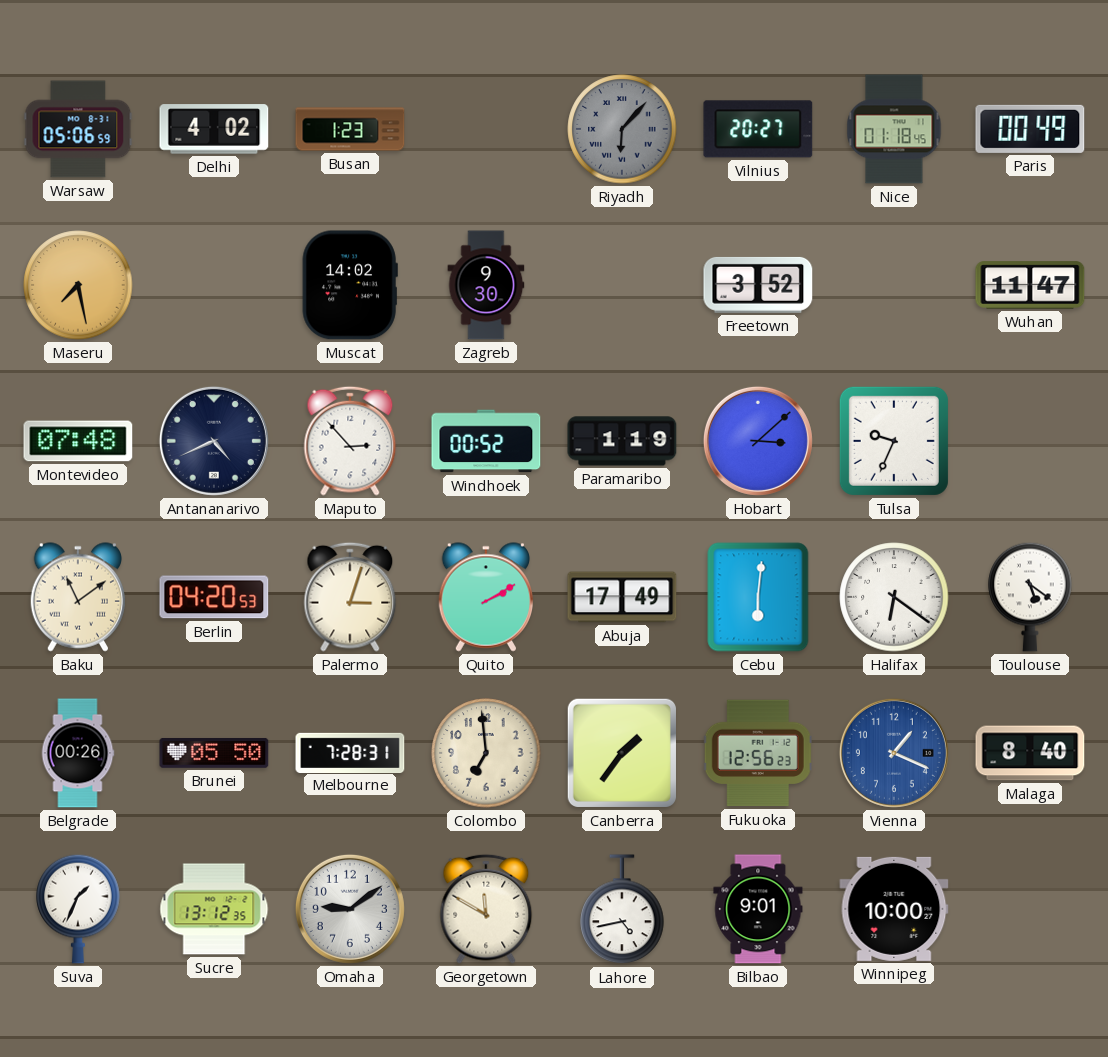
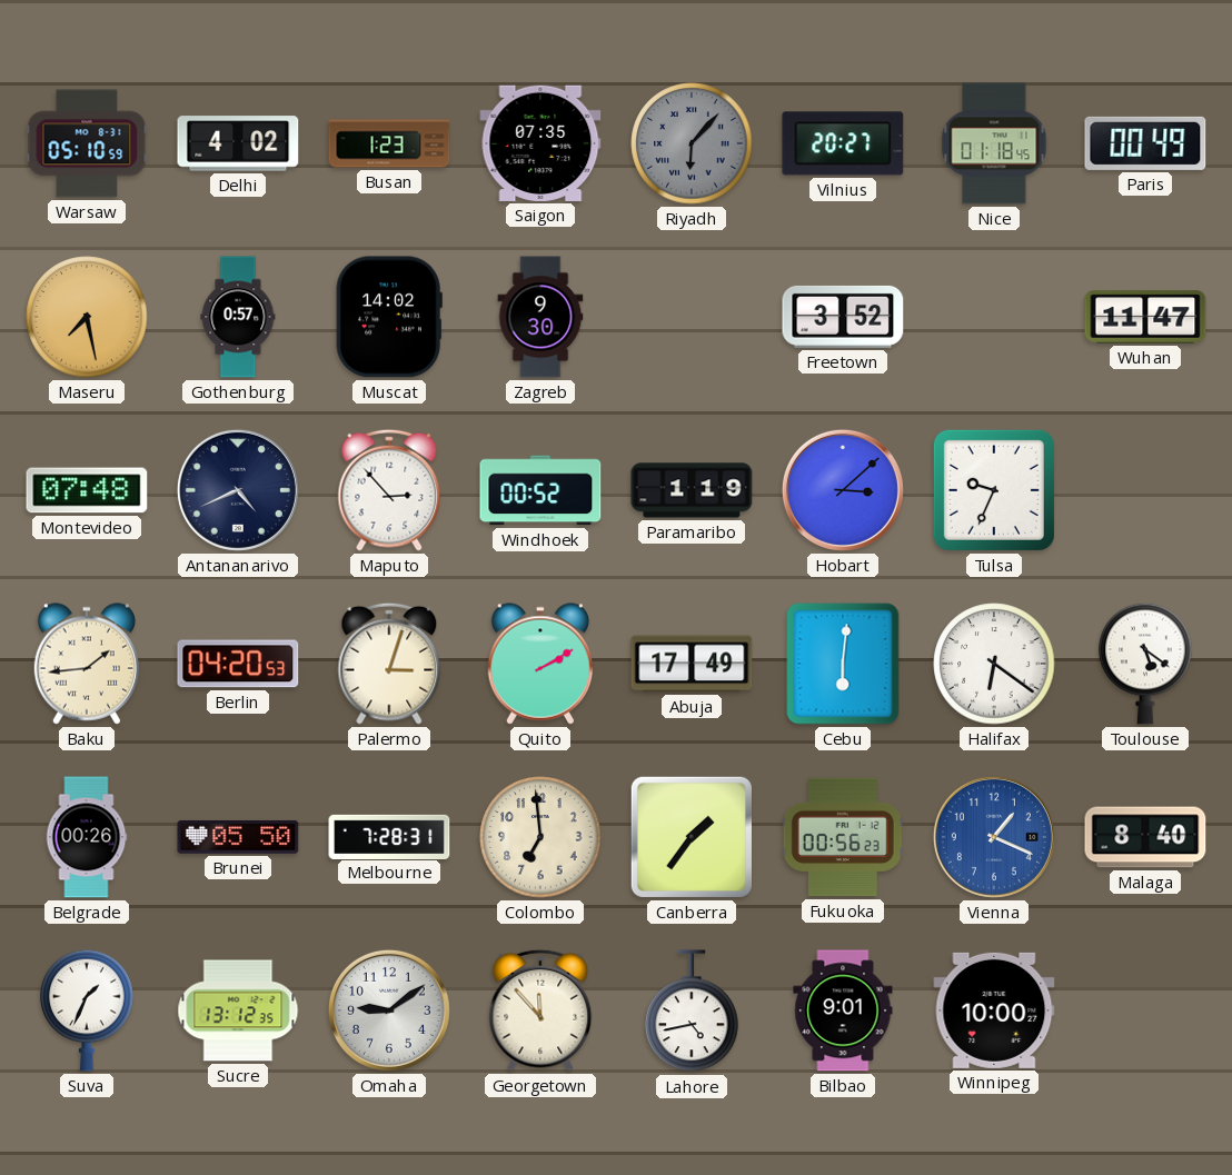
Warsaw: 05:06 -> 05:10 (87, 143)
Saigon: none -> 07:35 (540, 143)
Gothenburg: none -> 0:57 (238, 317)
Baku: 11:09 -> 1:44 (86, 664)
Fukuoka: 12:56 -> 00:56 (843, 837)
Georgetown: 11:50 -> 11:53 (540, 1010)
